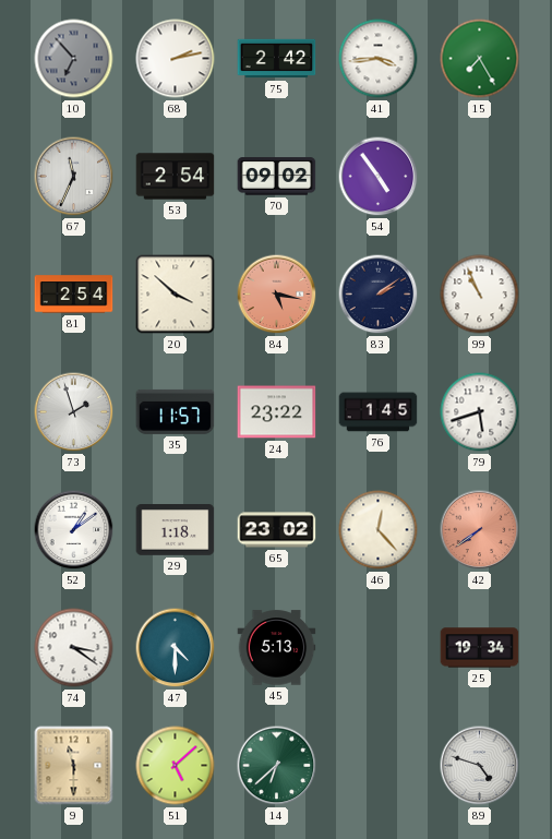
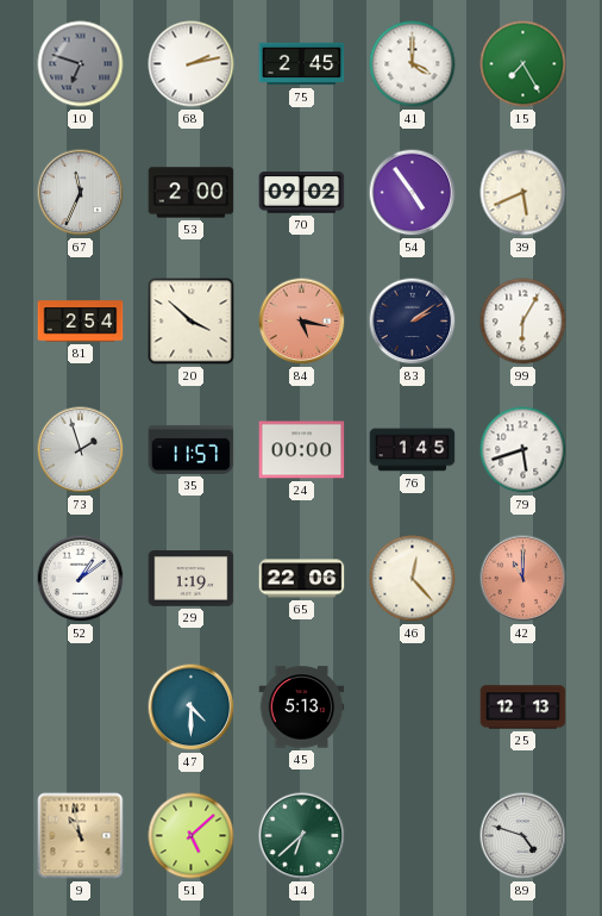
10: 6:53 -> 6:48 (81, 64)
75: 2:42 -> 2:45 (302, 64)
41: 3:44 -> 4:00 (413, 64)
53: 2:54 -> 2:00 (192, 193)
39: none -> 5:41 (523, 193)
99: 10:56 -> 6:05 (523, 322)
24: 23:22 -> 00:00 (302, 450)
29: 1:18 -> 1:19 (192, 579)
65: 23:02 -> 22:06 (302, 579)
42: 7:39 -> 11:00 (523, 579)
74: 3:21 -> none (74, 648)
25: 19:34 -> 12:13 (523, 708)
9: 11:30 -> 10:58 (81, 836)
